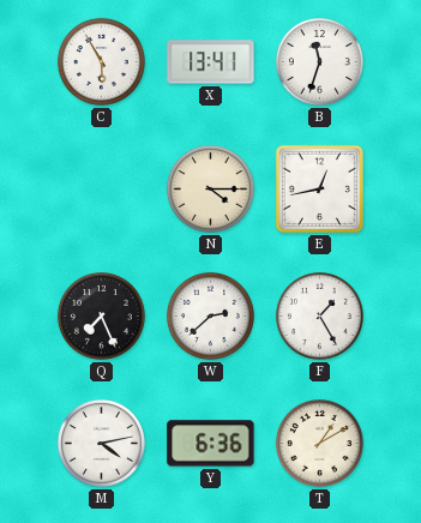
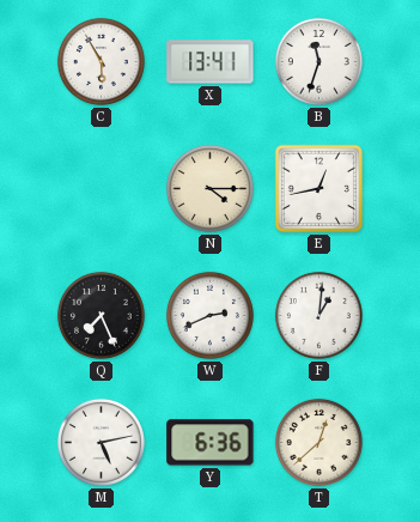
W: 2:38 -> 2:41 (209, 315)
F: 1:25 -> 1:01 (318, 315)
M: 4:13 -> 5:13 (101, 442)
T: 1:10 -> 12:38 (318, 442)
